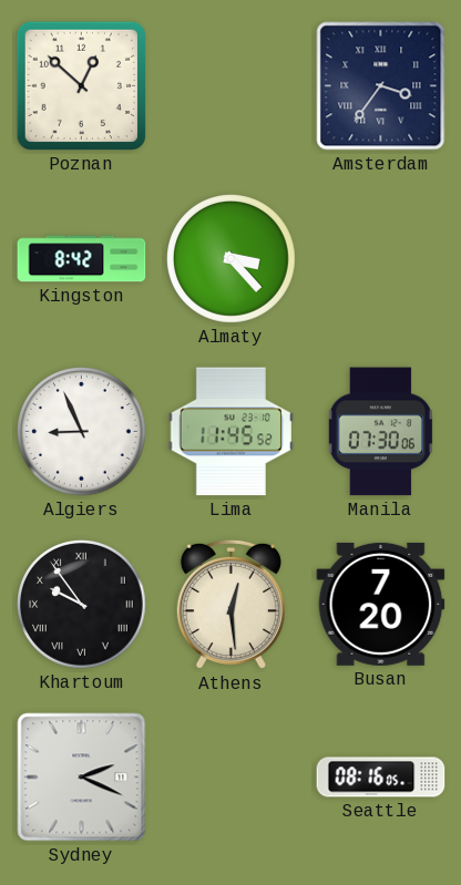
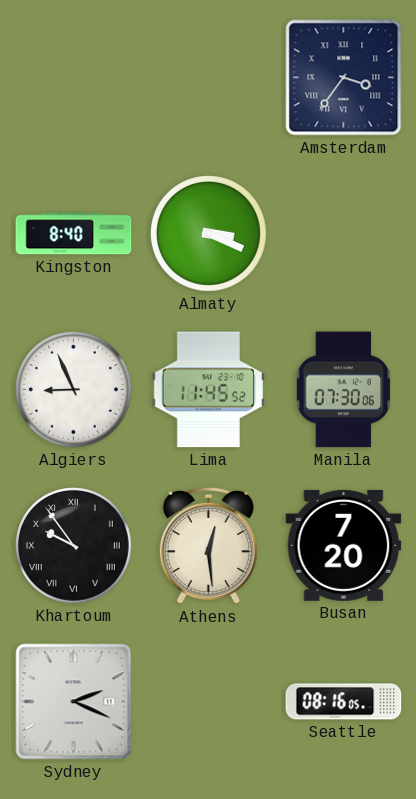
Poznan: 12:52 -> none (81, 85)
Kingston: 8:42 -> 8:40 (74, 234)
Almaty: 3:23 -> 3:19 (209, 234)
